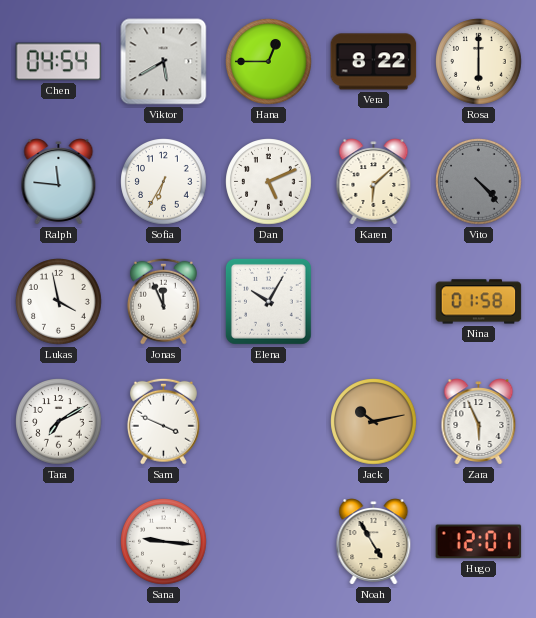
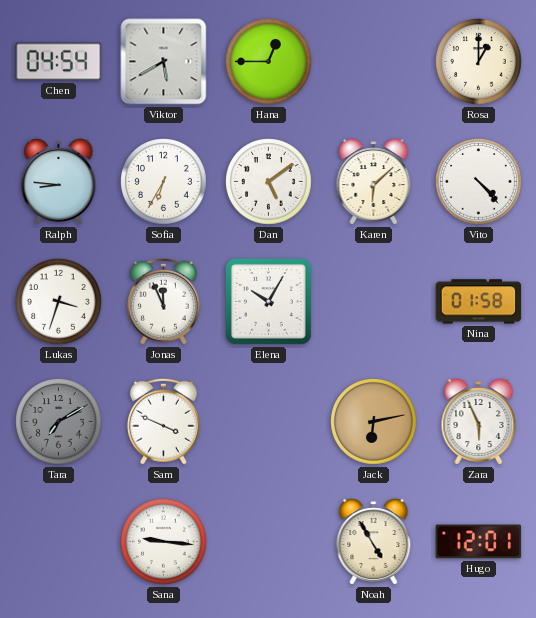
Vera: 8:22 -> none (374, 62)
Rosa: 6:00 -> 1:00 (479, 62)
Ralph: 11:46 -> 8:46 (59, 182)
Dan: 5:11 -> 5:09 (269, 182)
Vito dial: grey -> white (479, 182)
Lukas: 3:58 -> 3:33 (59, 302)
Tara dial: white -> grey (59, 422)
Jack: 10:13 -> 6:13 (374, 422)
